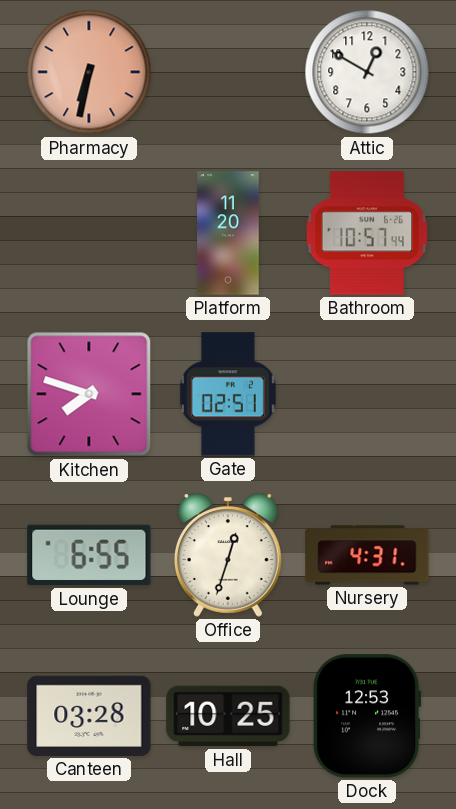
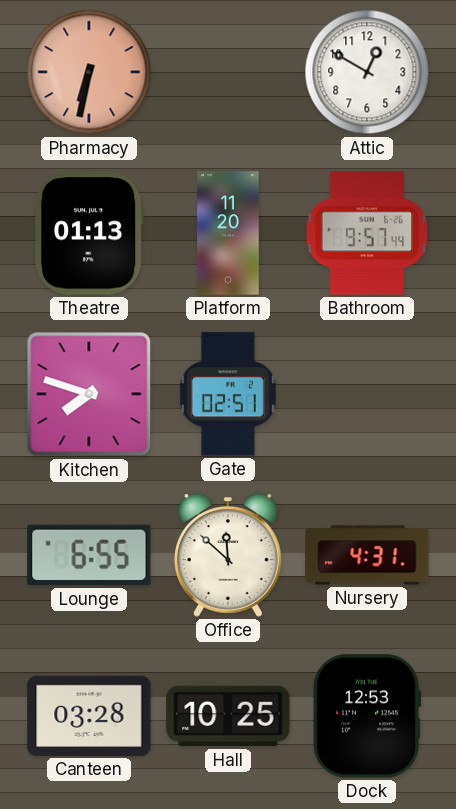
Theatre: none -> 01:13 (89, 233)
Bathroom: 10:57 -> 9:57 (367, 233)
Office: 12:33 -> 11:52 (229, 555)
